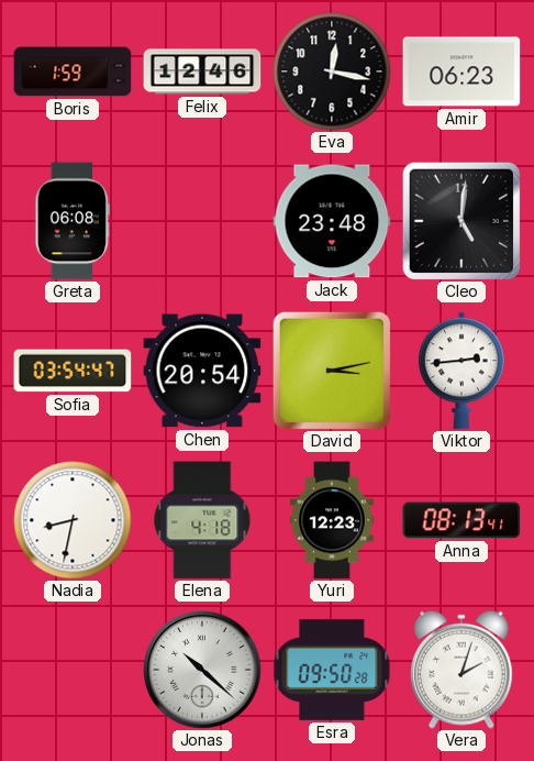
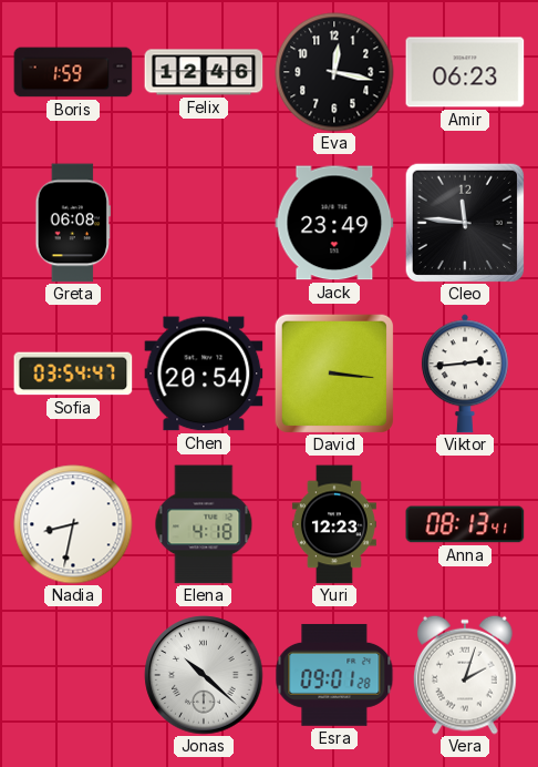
Jack: 23:48 -> 23:49 (334, 223)
Cleo: 5:01 -> 11:46 (464, 222)
David: 3:13 -> 3:16 (333, 372)
Esra: 09:50 -> 09:01 (334, 675)
